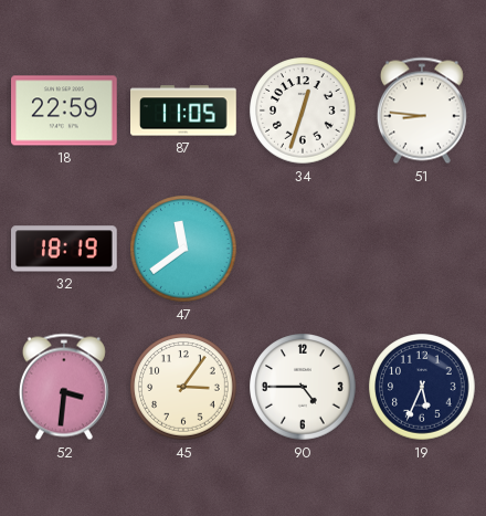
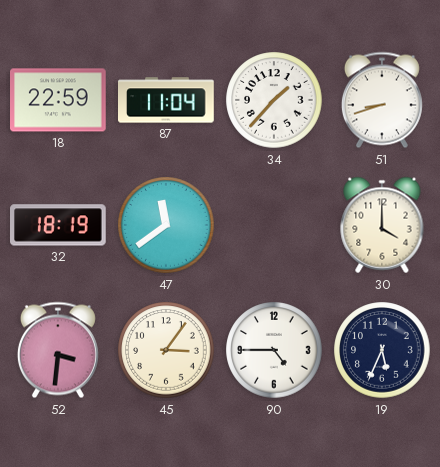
87: 11:05 -> 11:04 (166, 100)
34: 12:33 -> 1:37 (274, 100)
51: 8:46 -> 8:42 (382, 100)
30: none -> 4:00 (382, 225)
